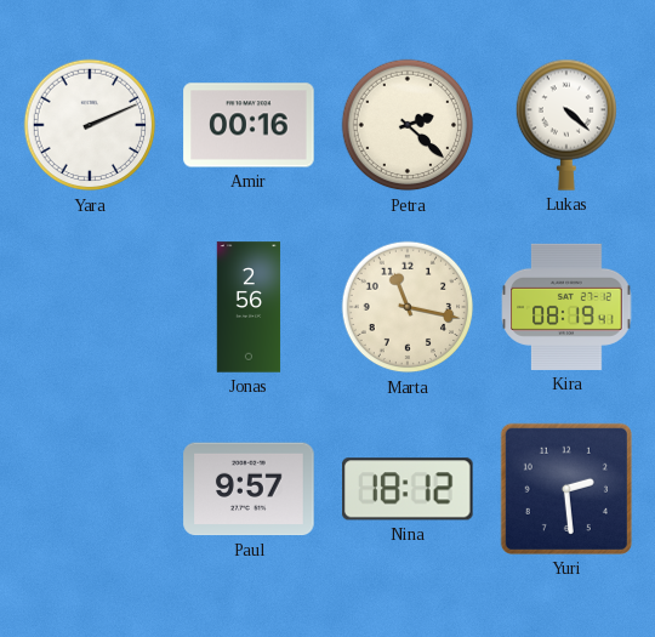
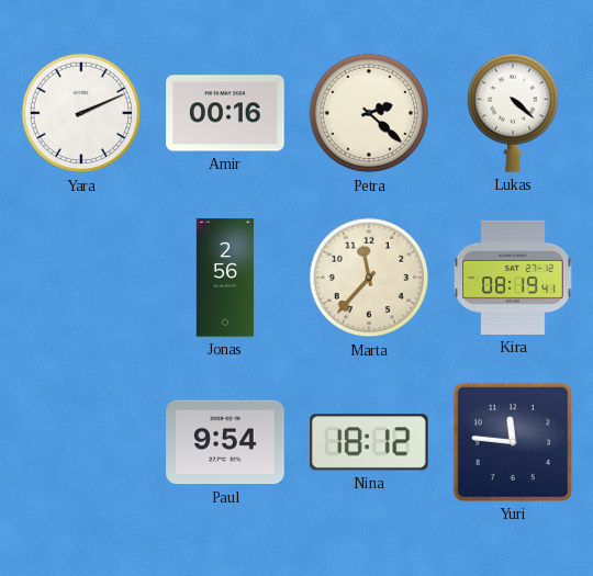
Marta: 11:17 -> 11:37 (369, 278)
Paul: 9:57 -> 9:54 (225, 442)
Yuri: 2:29 -> 11:46 (513, 442)
